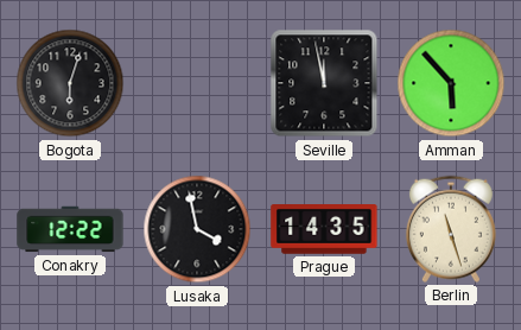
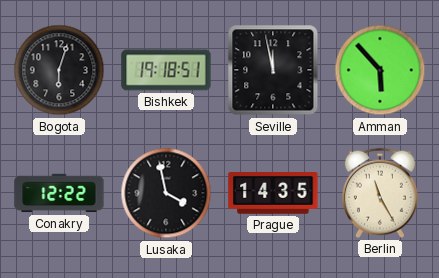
Bishkek: none -> 19:18 (166, 70)
Berlin: 11:27 -> 11:25 (380, 193)
